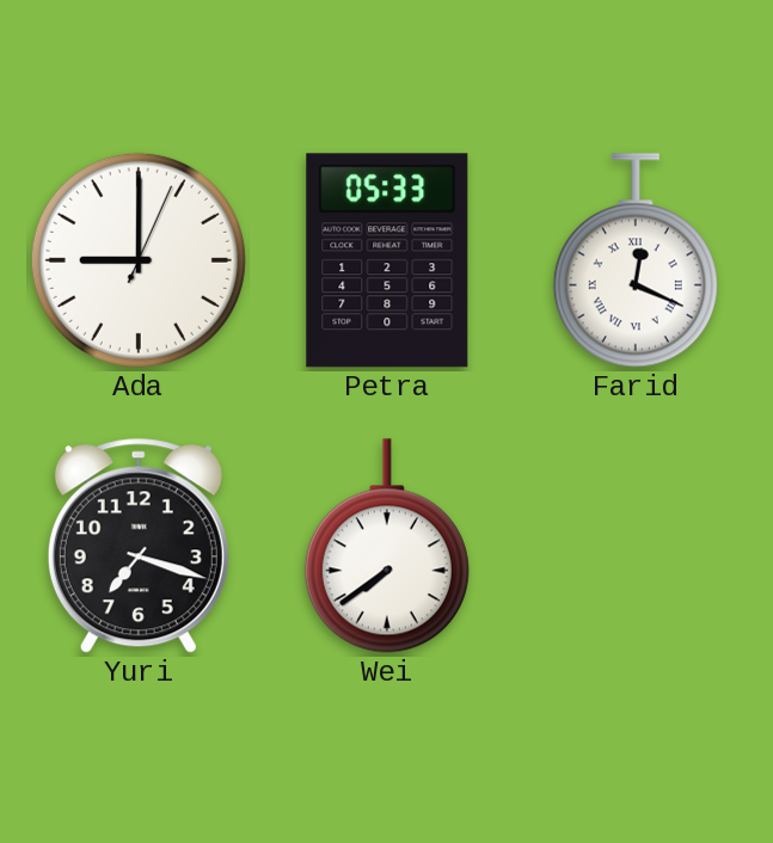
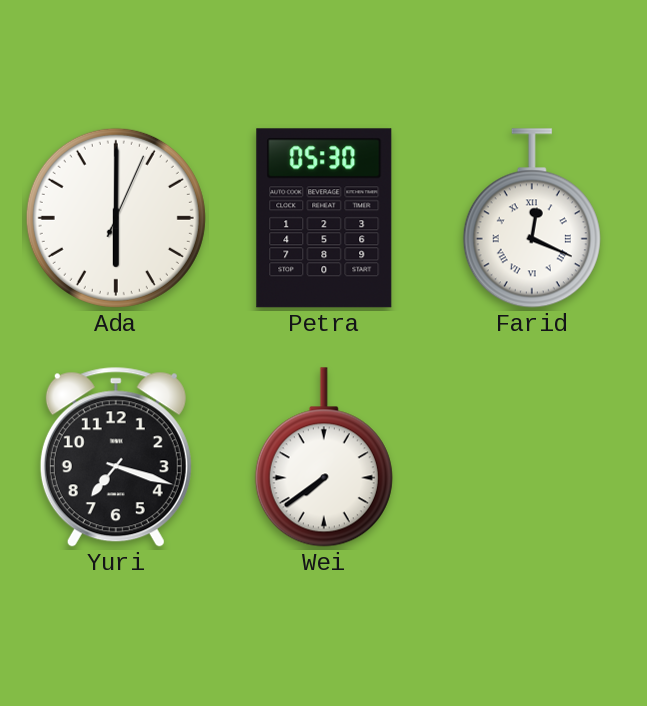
Ada: 9:00 -> 6:00 (116, 218)
Petra: 05:33 -> 05:30 (324, 218)
